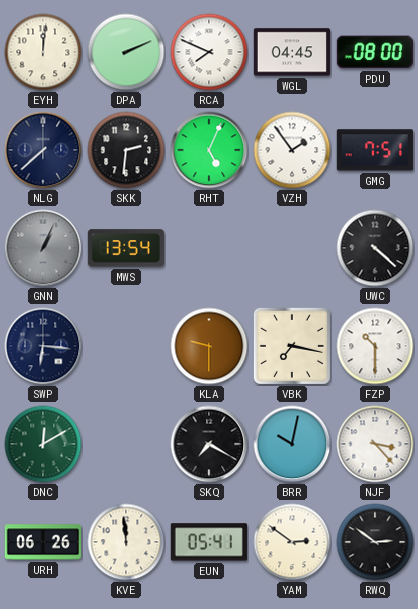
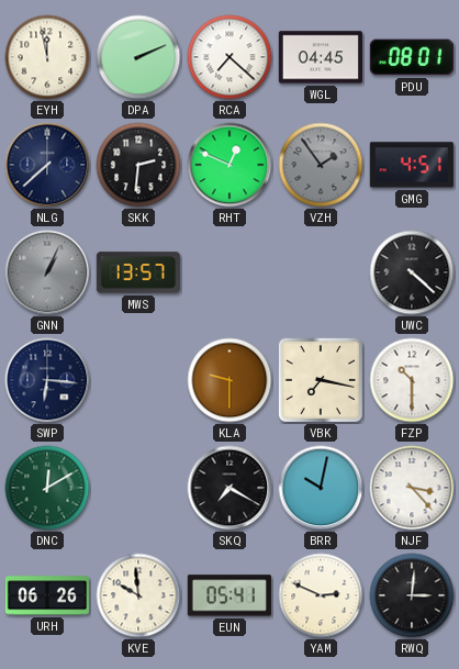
EYH: 12:01 -> 11:58 (47, 57)
RCA: 7:49 -> 7:22 (229, 57)
PDU: 08:00 -> 08:01 (412, 57)
RHT: 5:04 -> 12:49 (229, 165)
VZH dial: white -> grey (321, 165)
GMG: 7:51 -> 4:51 (412, 165)
MWS: 13:54 -> 13:57 (138, 272)
KVE: 11:59 -> 9:59 (138, 595)
YAM: 2:51 -> 2:49 (321, 595)
RWQ: 2:51 -> 3:01 (412, 595)
